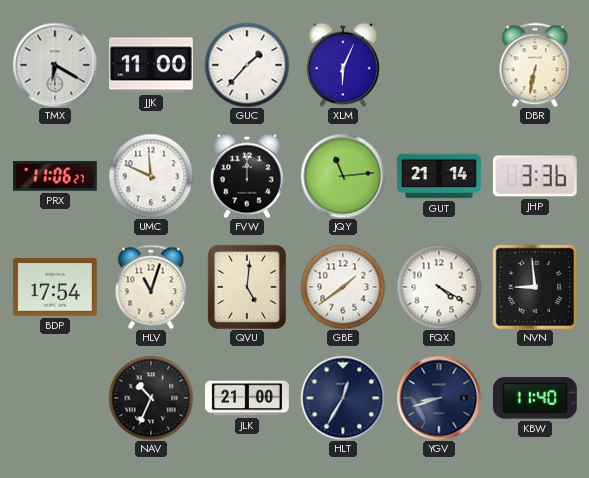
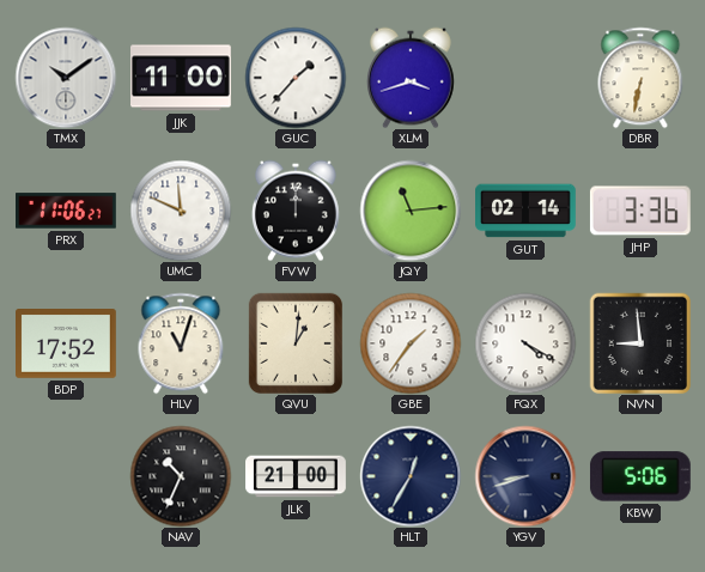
TMX: 6:20 -> 10:09 (66, 78)
XLM: 6:04 -> 3:42 (411, 78)
GUT: 21:14 -> 02:14 (527, 211)
BDP: 17:54 -> 17:52 (67, 345)
QVU: 5:01 -> 1:01 (296, 343)
GBE: 1:39 -> 1:36 (411, 343)
KBW: 11:40 -> 5:06 (640, 476)
